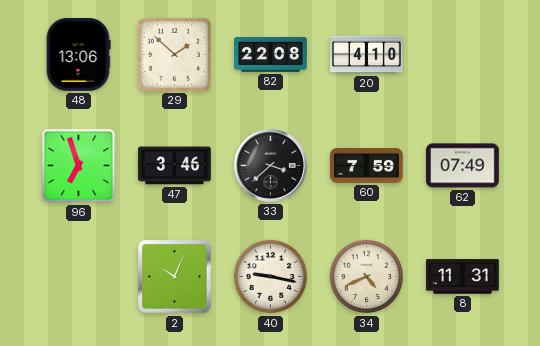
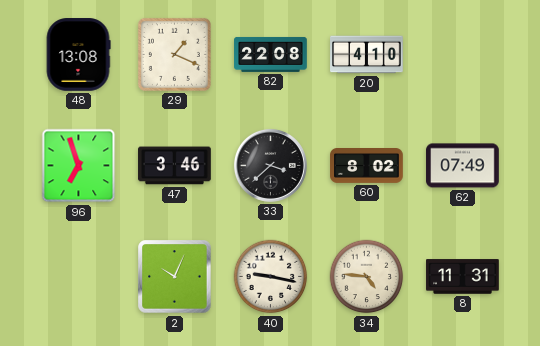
48: 13:06 -> 13:08 (78, 55)
29: 1:52 -> 1:19 (174, 54)
60: 7:59 -> 8:02 (367, 166)
34: 4:41 -> 4:46 (367, 277)
